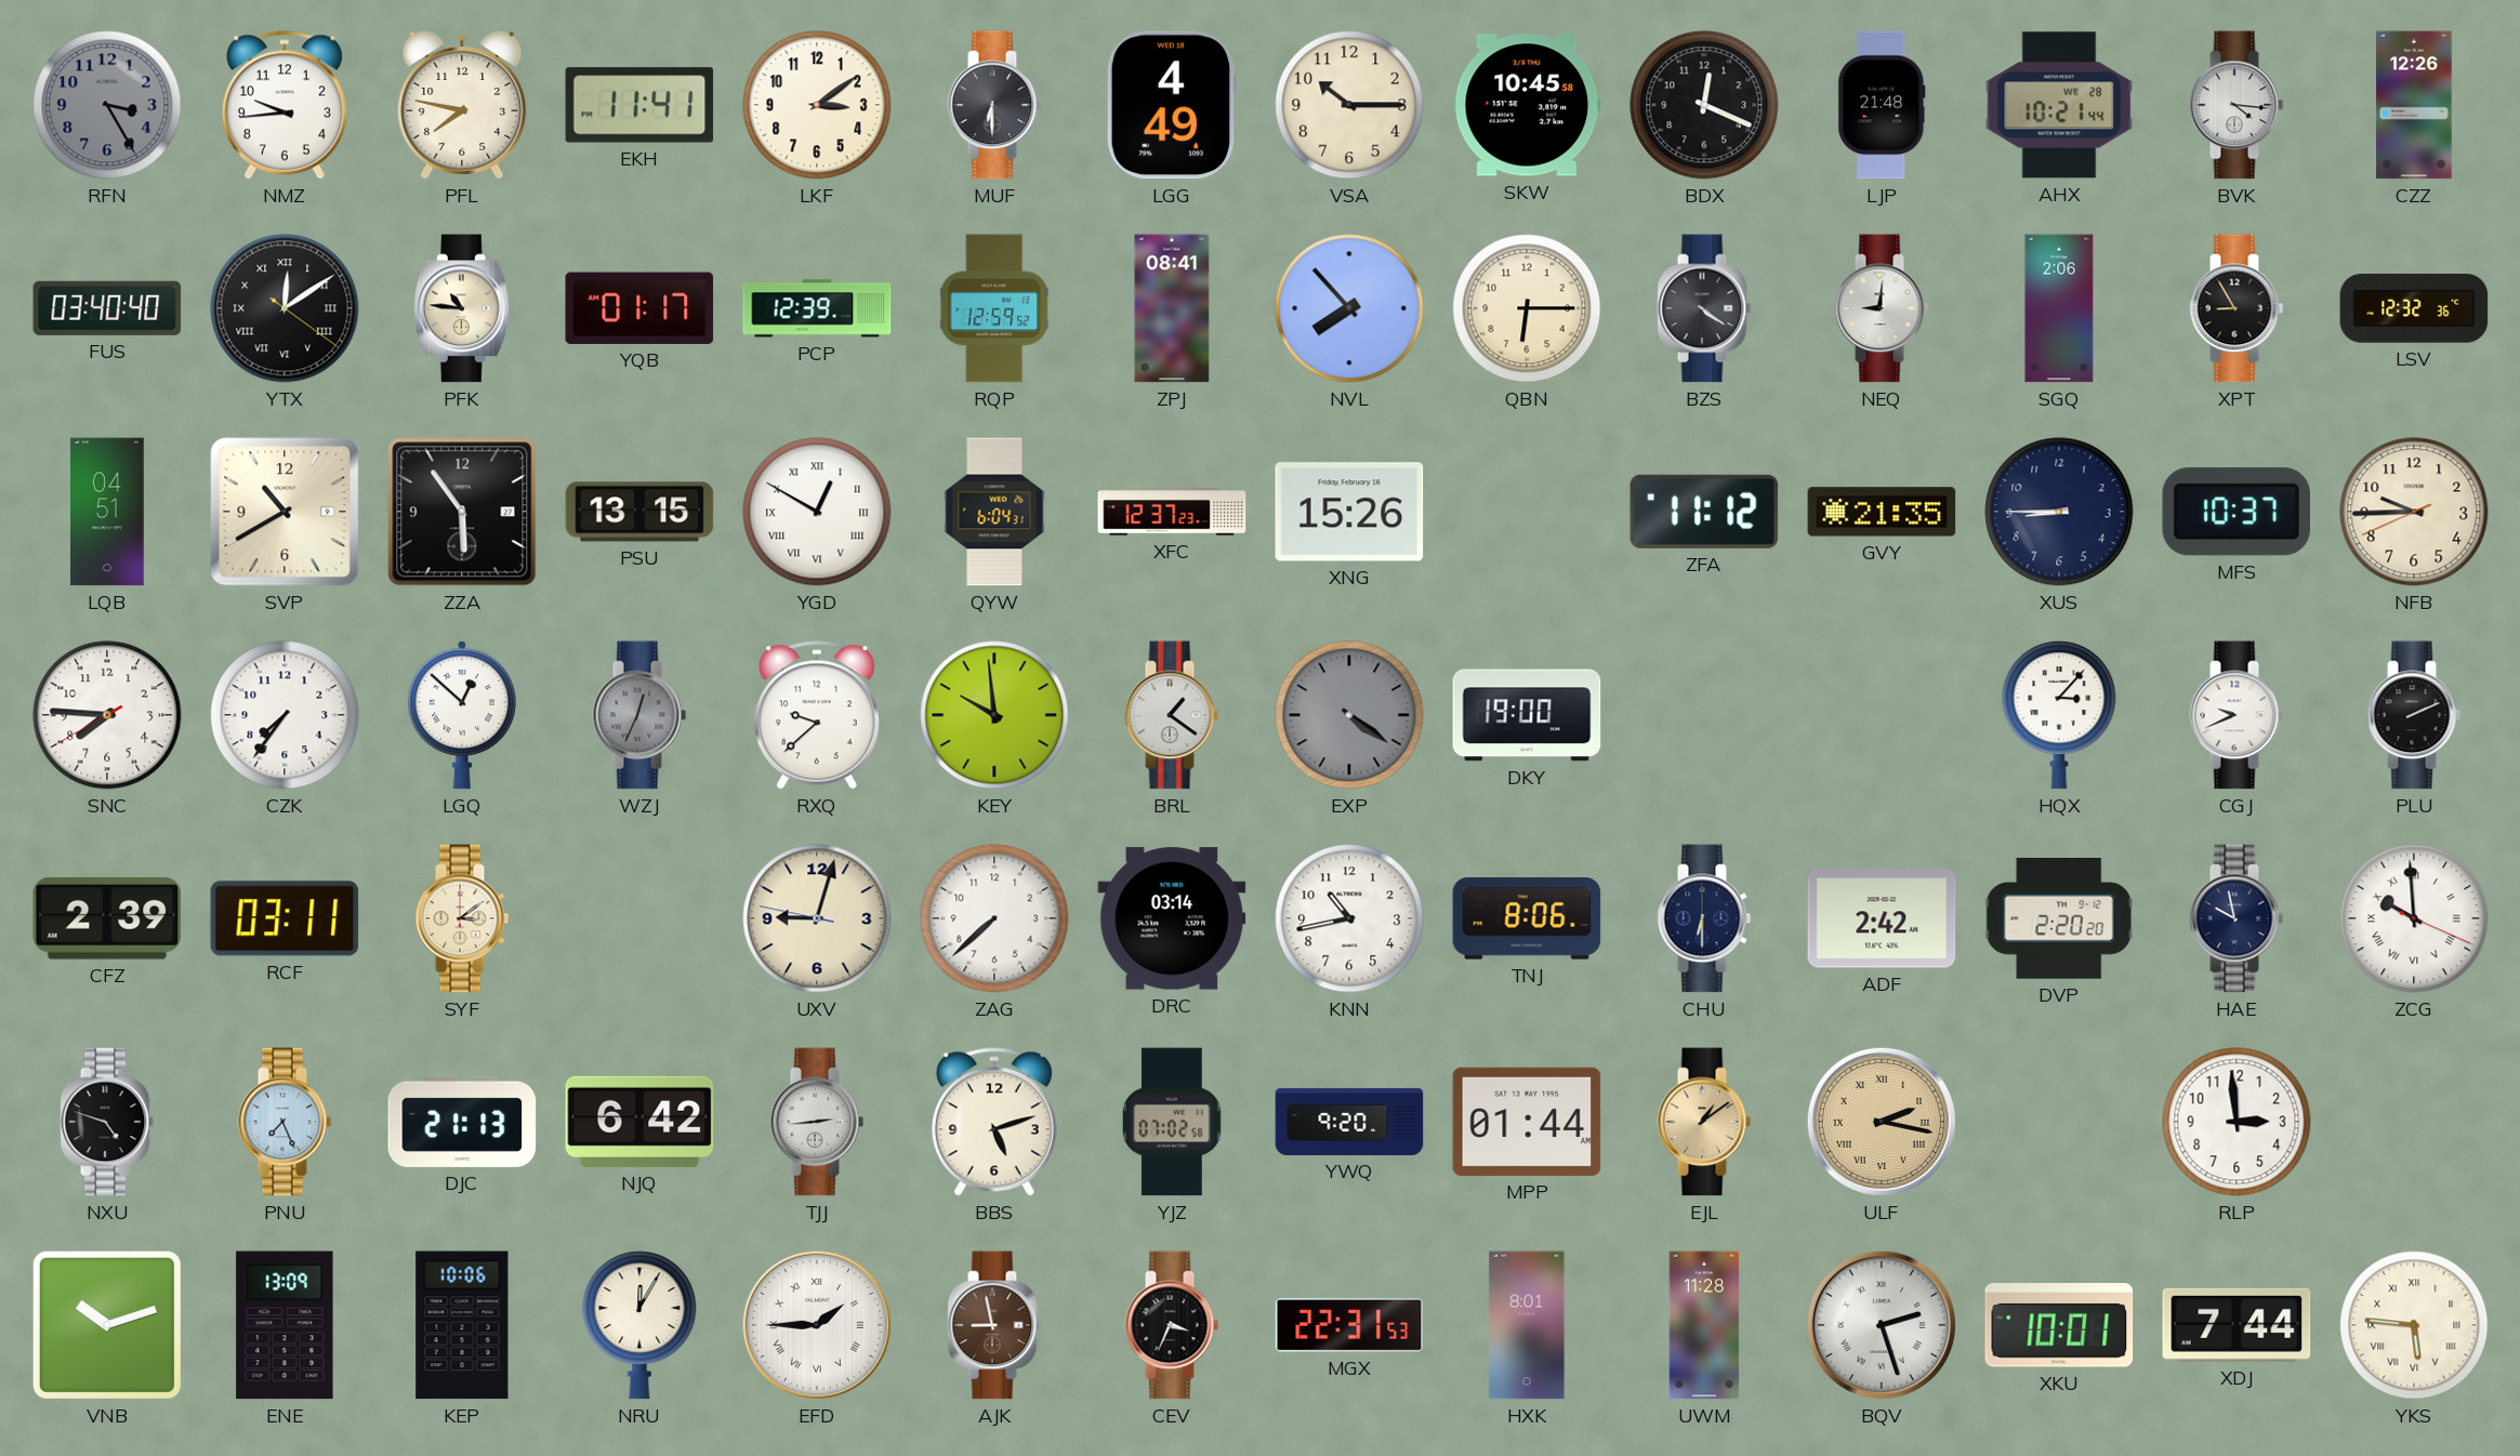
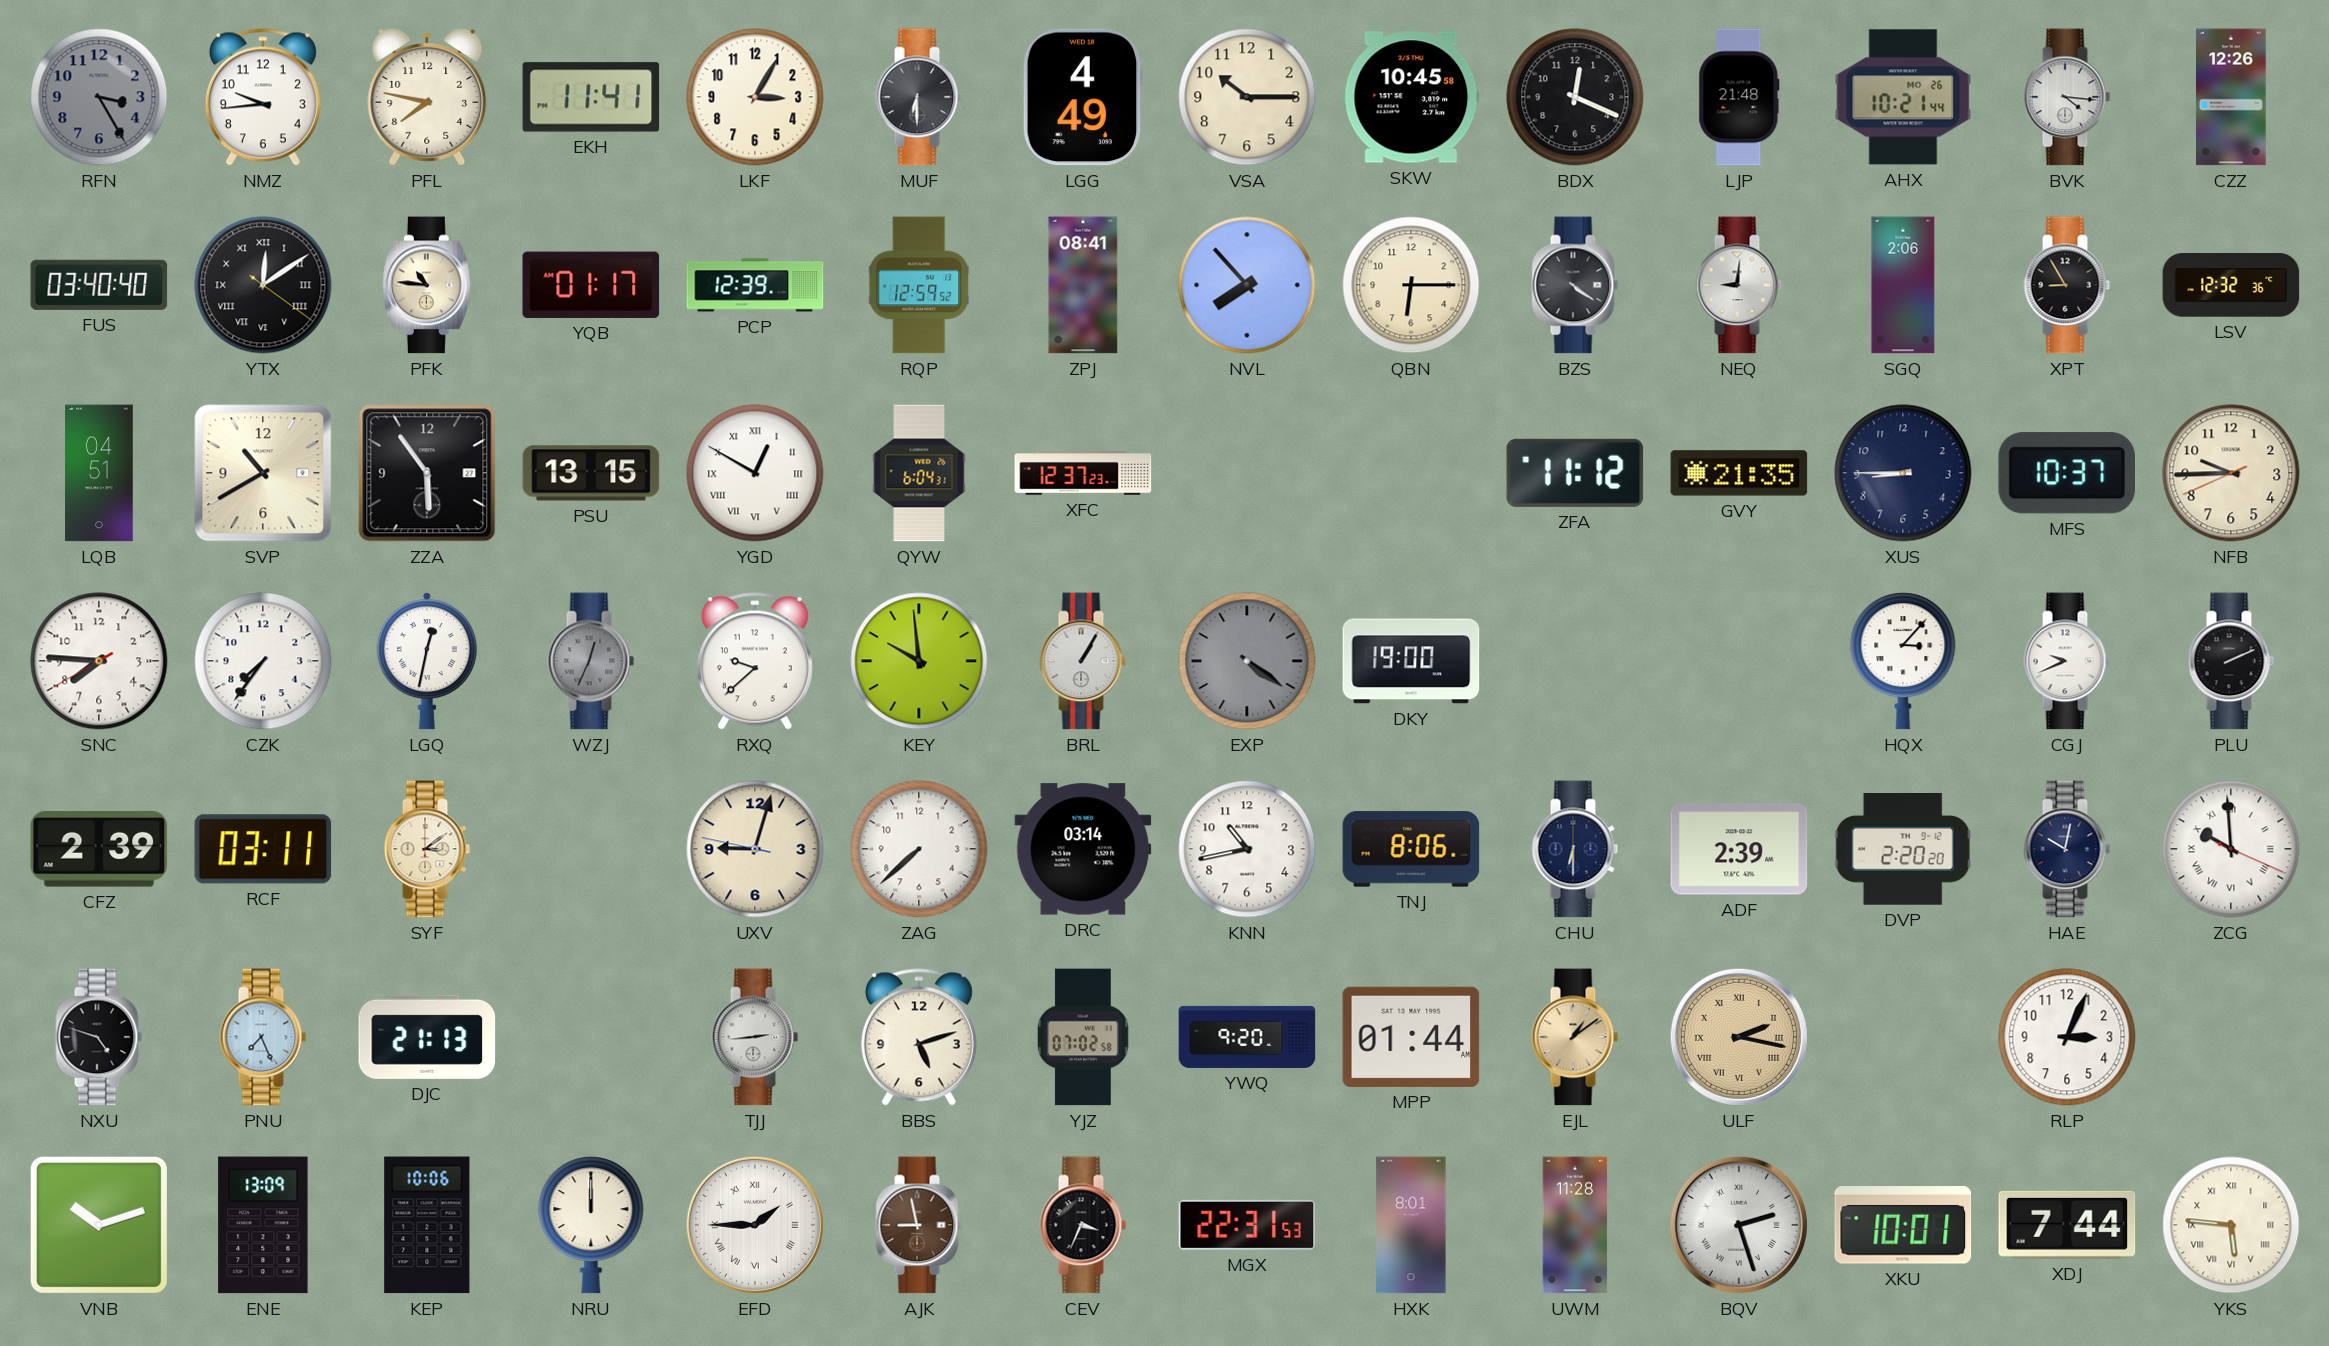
LKF: 3:09 -> 3:05 (755, 97)
AHX date: WE 28 -> MO 26 (1903, 97)
XNG: 15:26 -> none (1349, 512)
LGQ: 12:52 -> 12:32 (427, 661)
BRL: 1:21 -> 1:05 (1083, 661)
ADF: 2:42 -> 2:39 (1739, 849)
HAE: 9:58 -> 10:02 (2067, 849)
NJQ: 6:42 -> none (639, 1122)
RLP: 2:59 -> 3:04 (2067, 1037)
NRU: 12:05 -> 12:00 (591, 1225)
